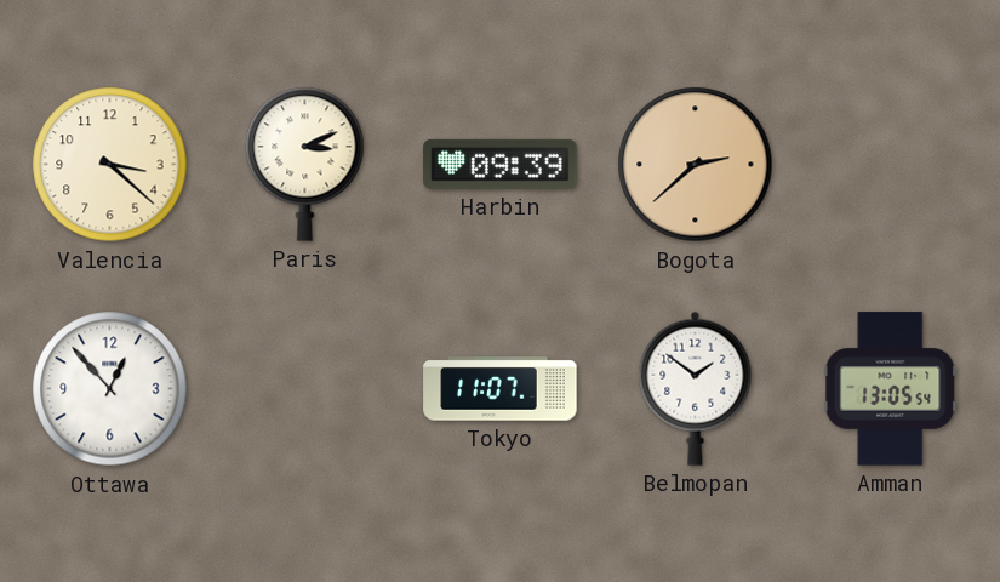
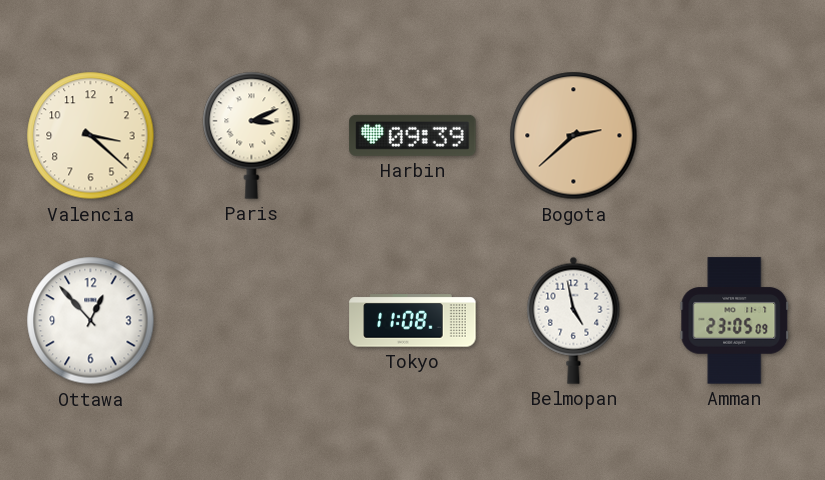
Tokyo: 11:07 -> 11:08 (413, 321)
Belmopan: 1:51 -> 4:58 (574, 320)
Amman: 13:05 -> 23:05 (735, 321)
